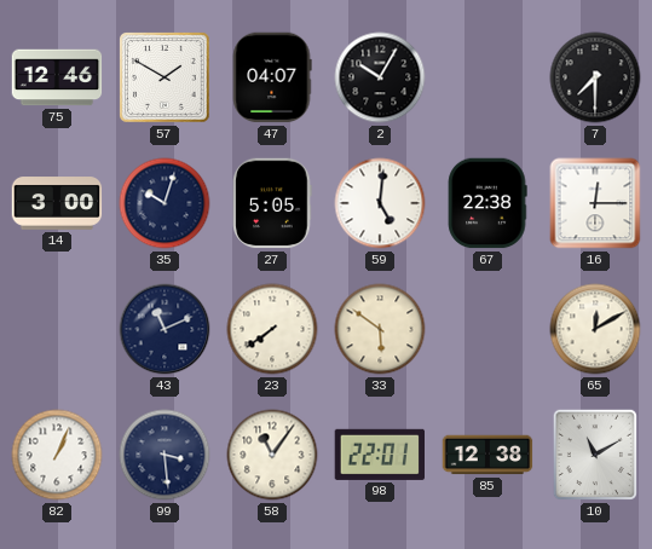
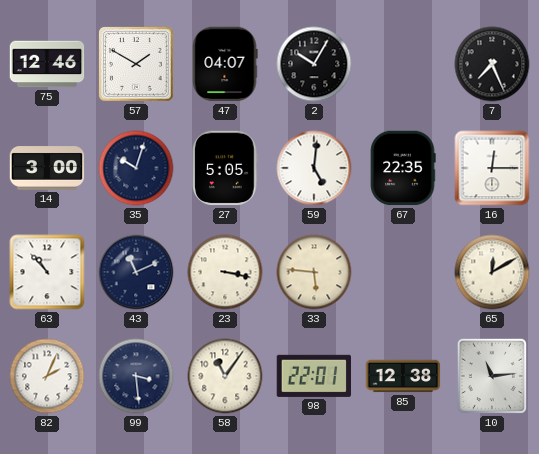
7: 7:30 -> 7:26 (492, 64)
67: 22:38 -> 22:35 (403, 168)
63: none -> 10:53 (47, 272)
23: 7:39 -> 3:17 (225, 272)
33: 5:51 -> 5:46 (314, 272)
82: 1:04 -> 2:04 (47, 376)
10: 11:10 -> 11:14 (492, 376)
